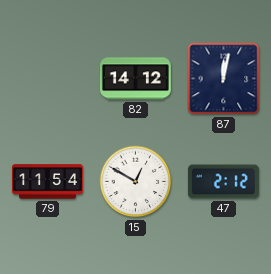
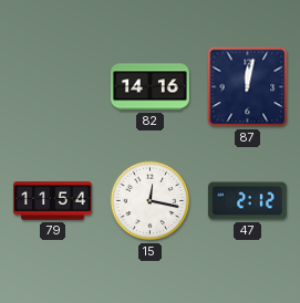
82: 14:12 -> 14:16 (149, 87)
15: 12:50 -> 12:17 (151, 201)
